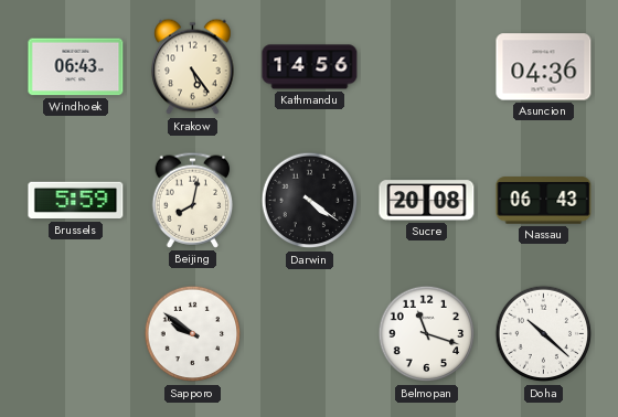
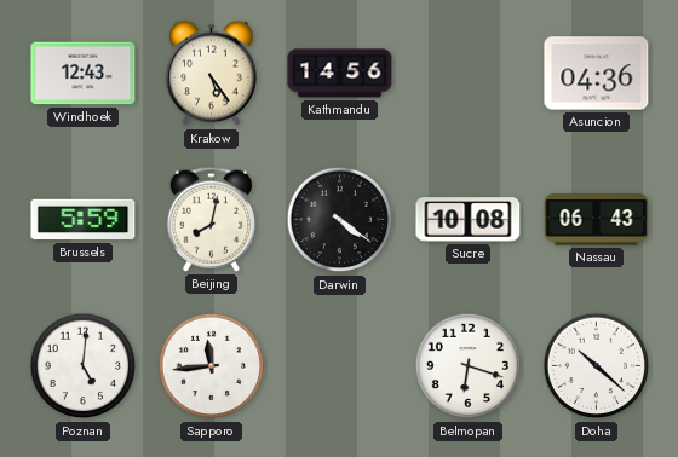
Windhoek: 06:43 -> 12:43 (84, 74)
Sucre: 20:08 -> 10:08 (469, 220)
Poznan: none -> 5:01 (84, 366)
Sapporo: 9:51 -> 11:44 (212, 366)
Belmopan: 11:18 -> 6:18 (469, 366)
